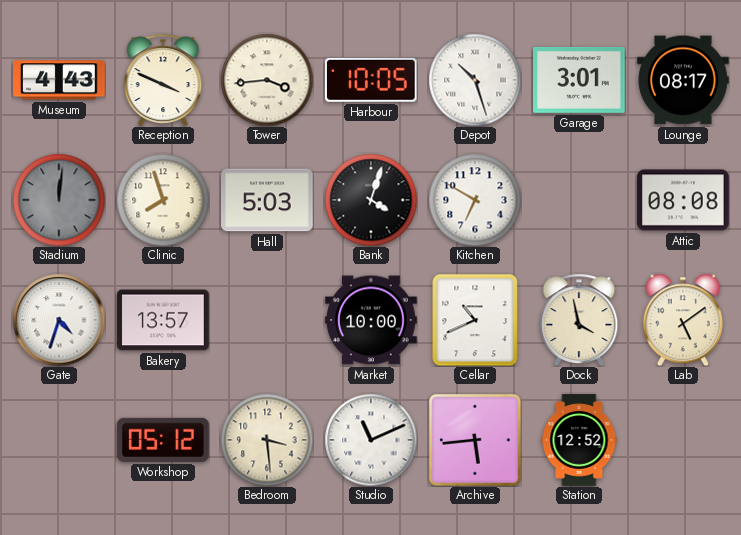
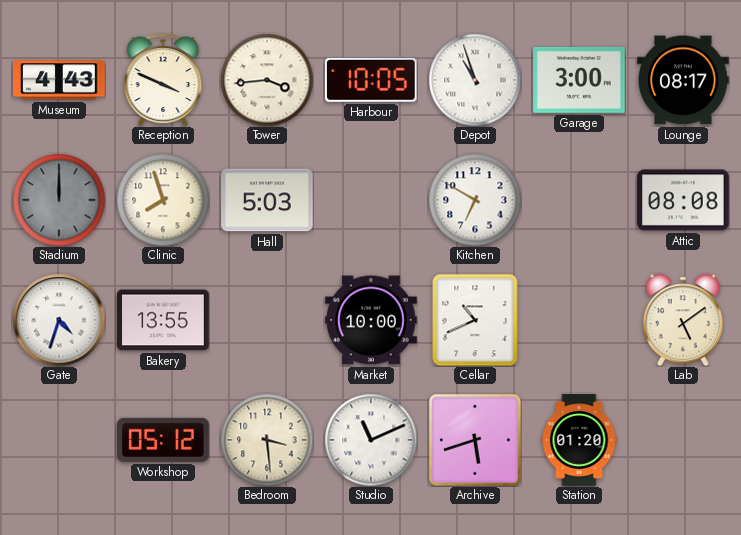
Depot: 10:27 -> 10:57 (475, 80)
Garage: 3:01 -> 3:00 (579, 80)
Stadium: 12:01 -> 12:00 (59, 200)
Bank: 4:03 -> none (371, 200)
Bakery: 13:57 -> 13:55 (163, 320)
Dock: 3:58 -> none (579, 320)
Archive: 5:44 -> 5:42 (475, 440)
Station: 12:52 -> 01:20 (579, 440)
